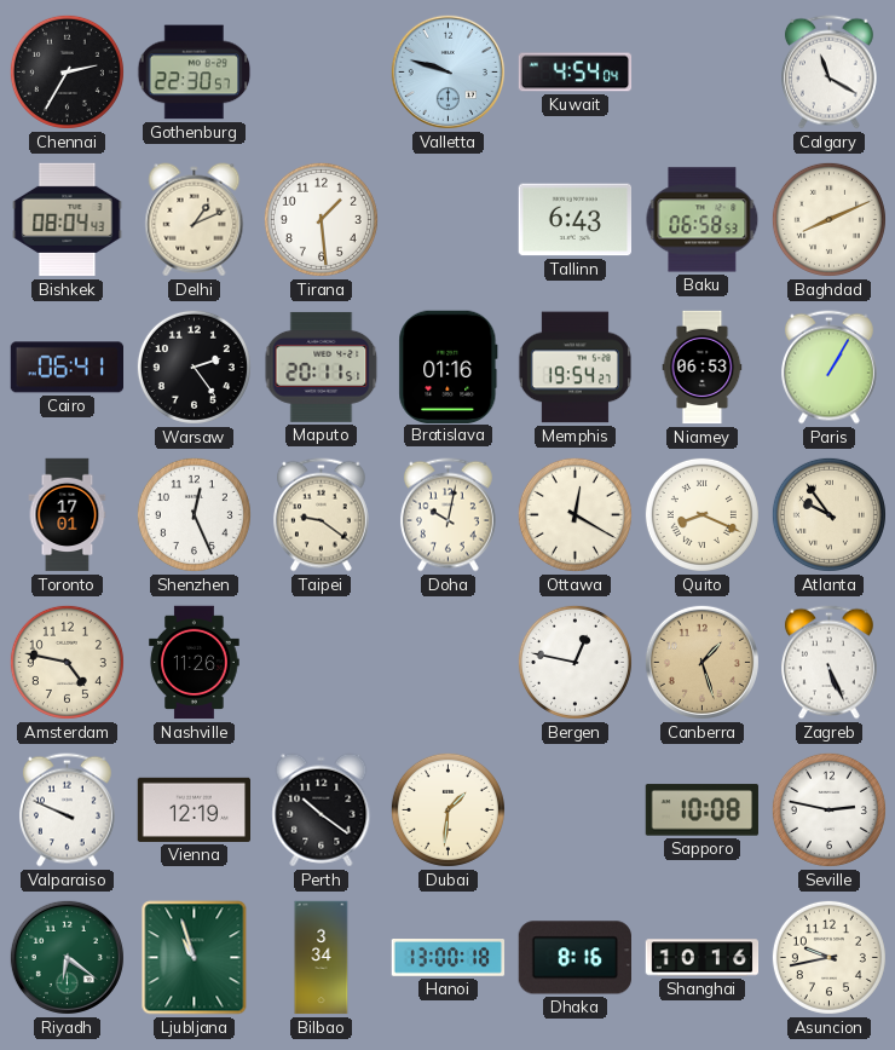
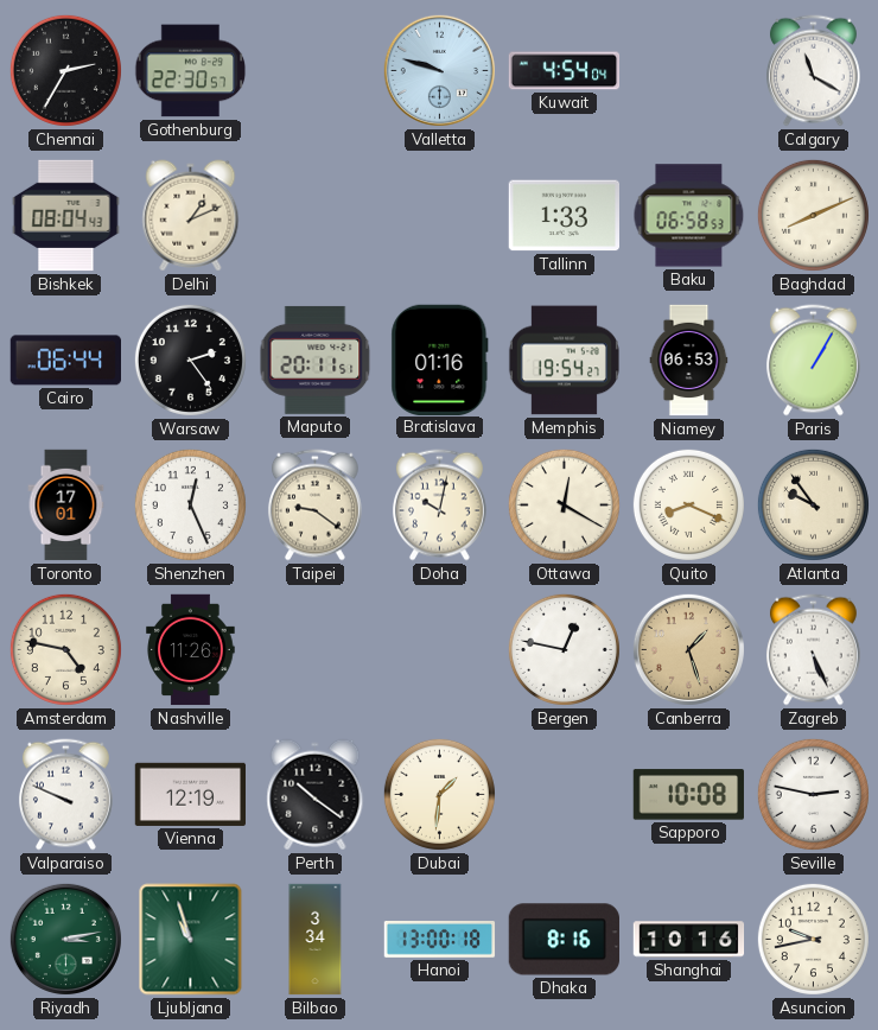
Tirana: 1:29 -> none (321, 219)
Tallinn: 6:43 -> 1:33 (564, 216)
Cairo: 06:41 -> 06:44 (65, 361)
Riyadh: 6:21 -> 3:13 (65, 939)
